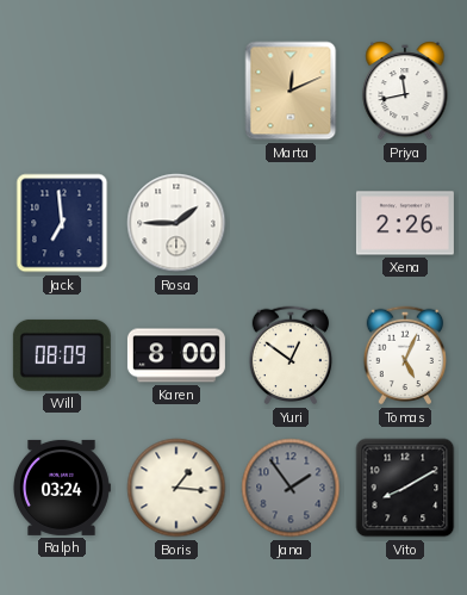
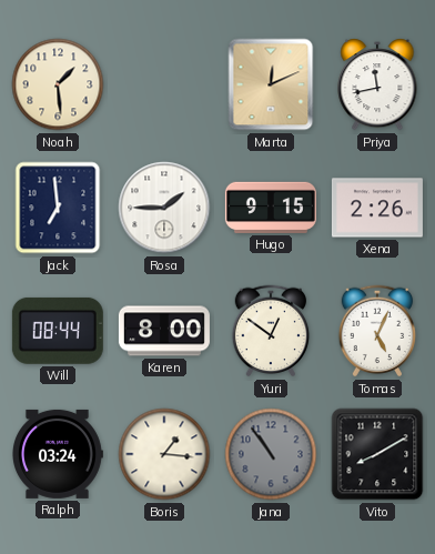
Noah: none -> 1:29 (58, 84)
Hugo: none -> 9:15 (271, 208)
Will: 08:09 -> 08:44 (58, 331)
Jana: 1:54 -> 10:54 (271, 454)
